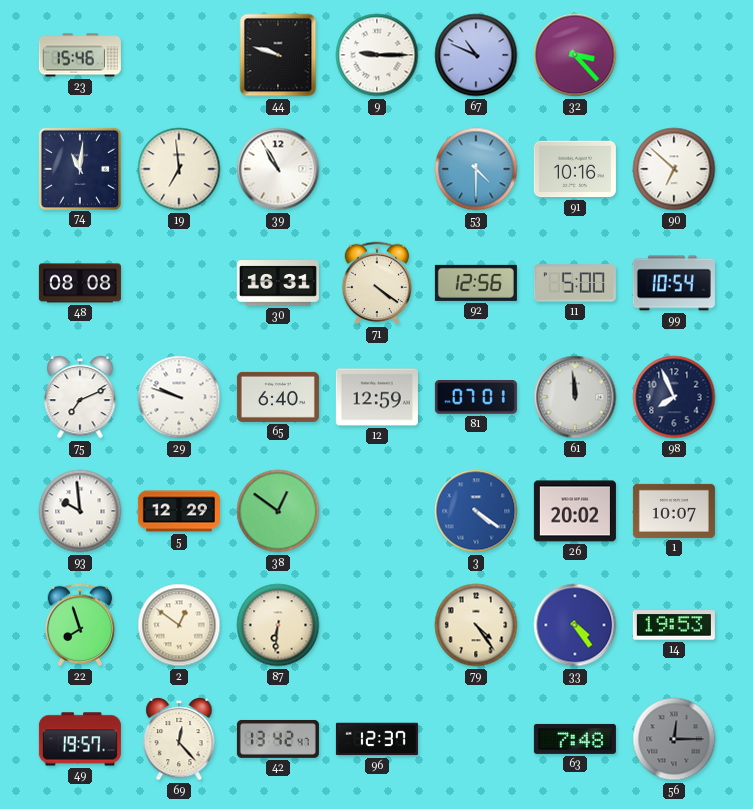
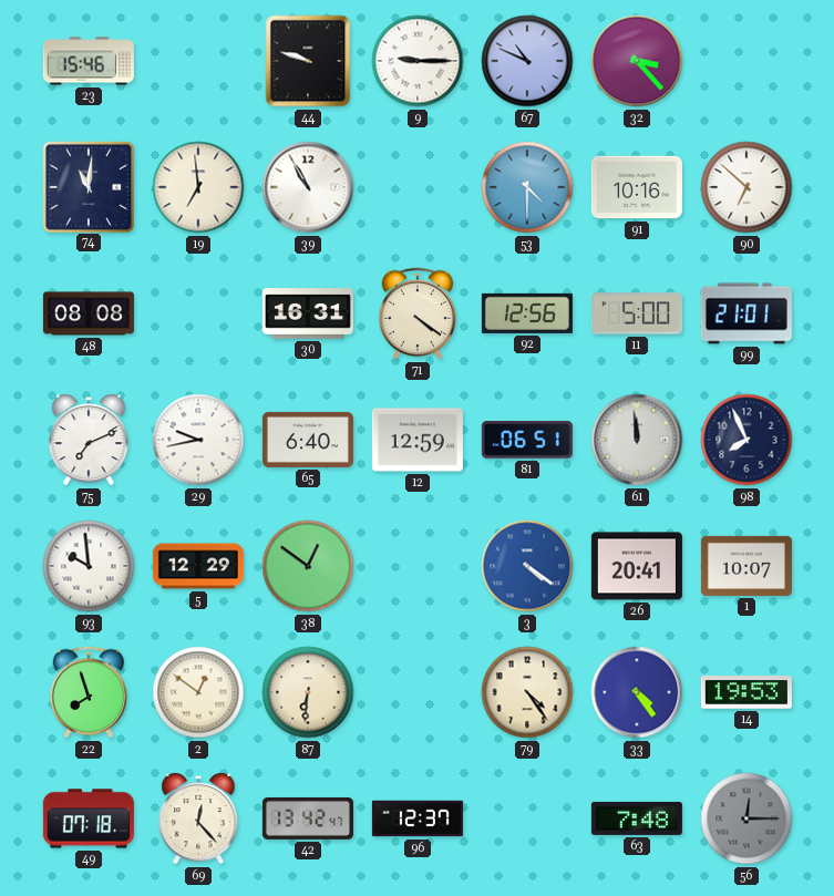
99: 10:54 -> 21:01 (747, 313)
29: 9:48 -> 9:43 (198, 440)
81: 07:01 -> 06:51 (527, 441)
26: 20:02 -> 20:41 (637, 566)
49: 19:57 -> 07:18 (89, 818)
